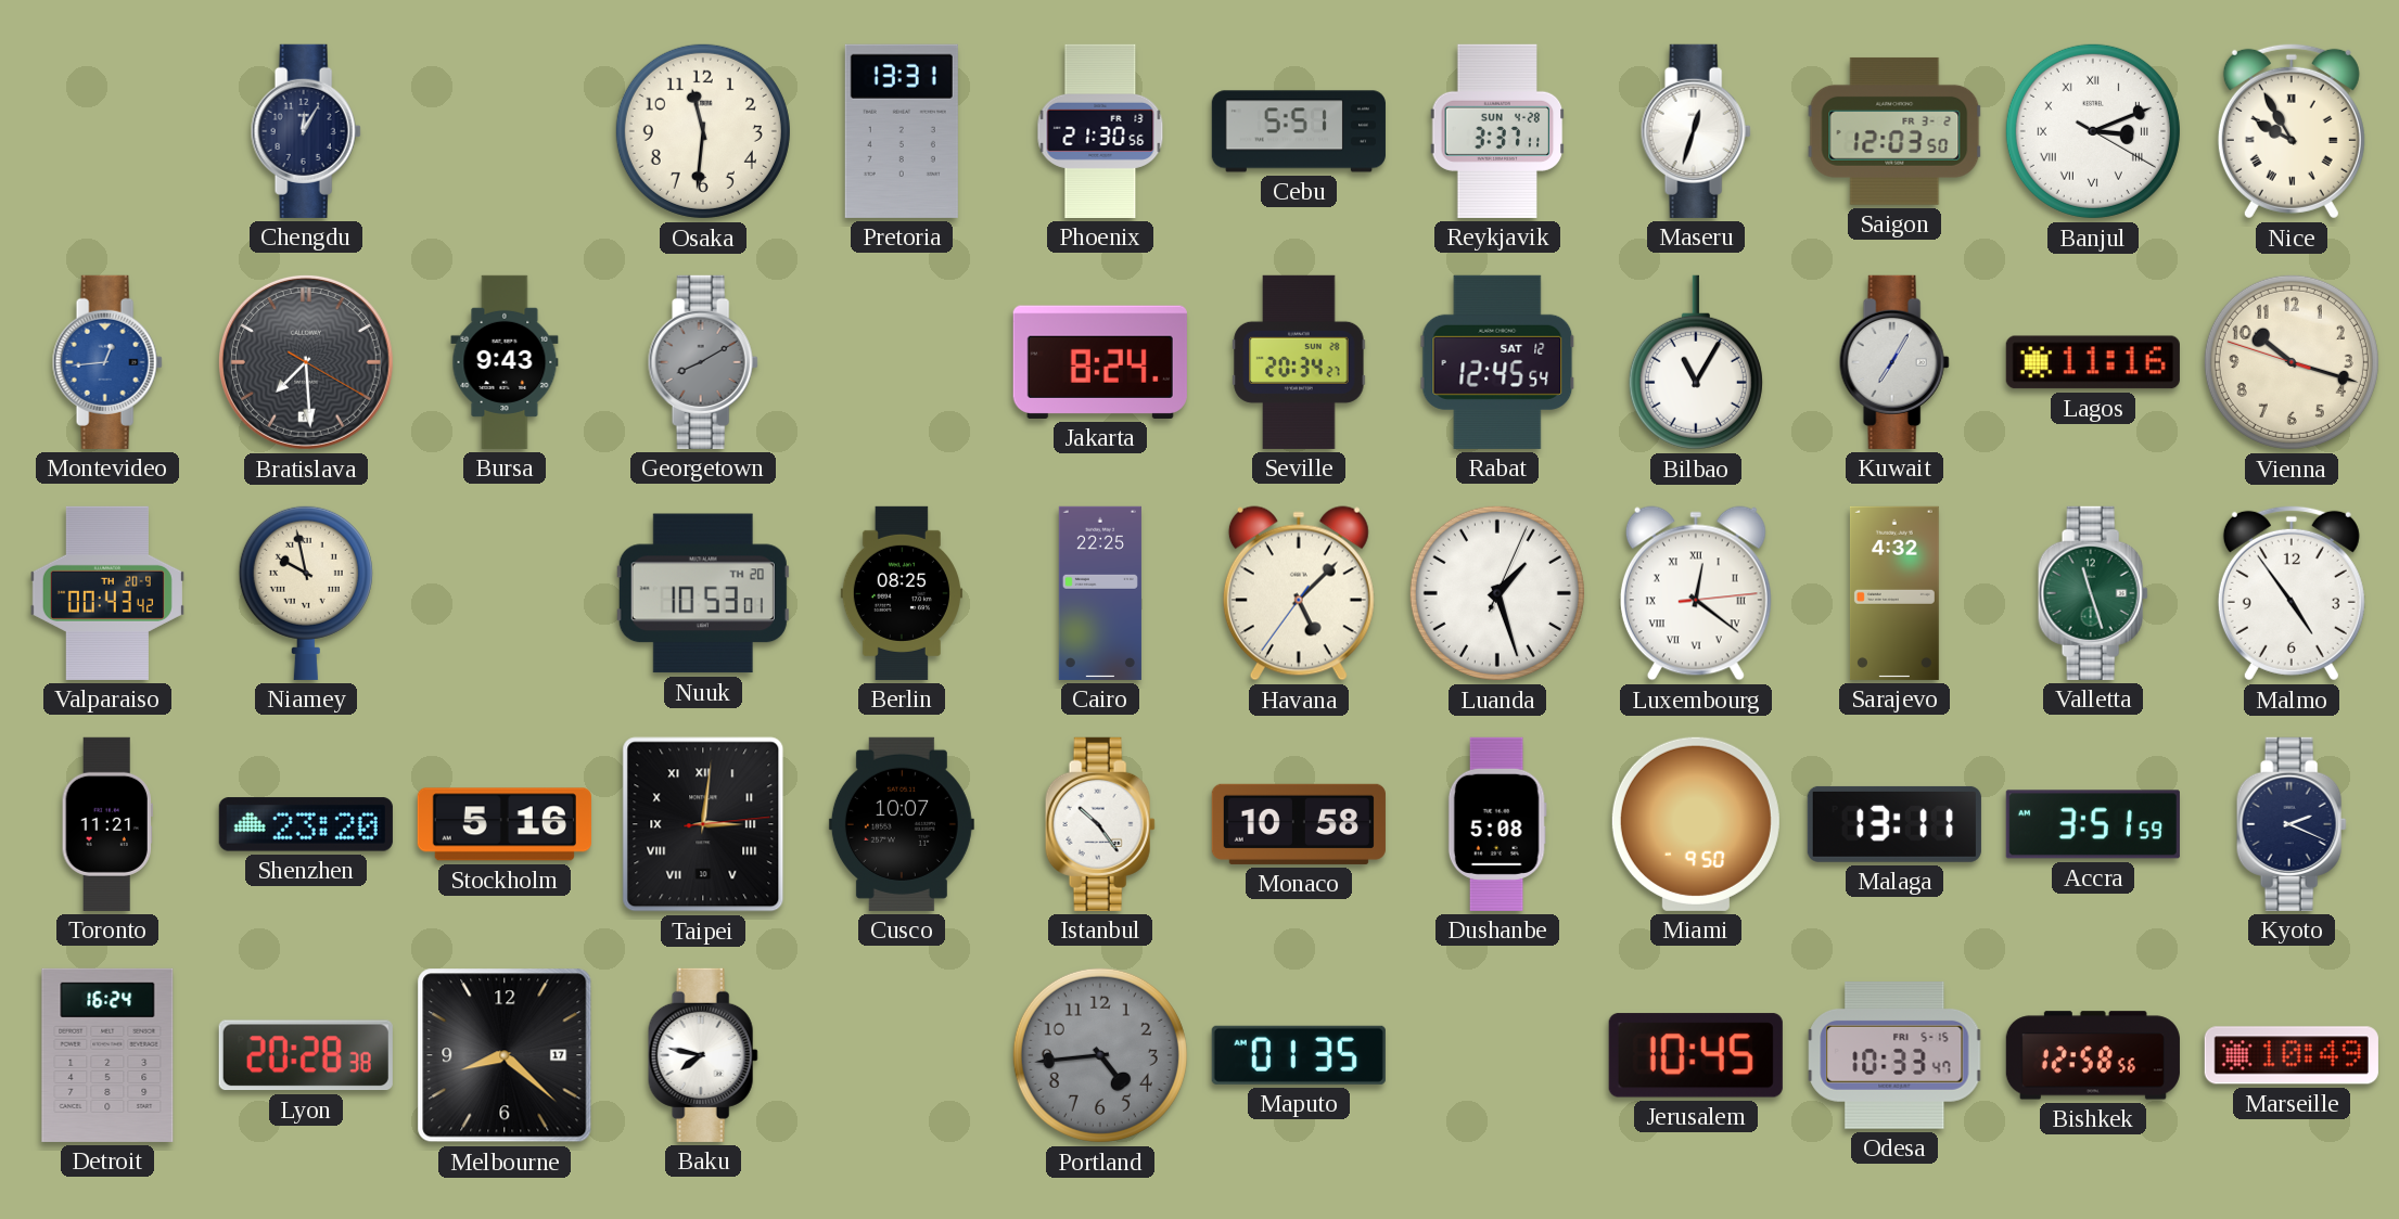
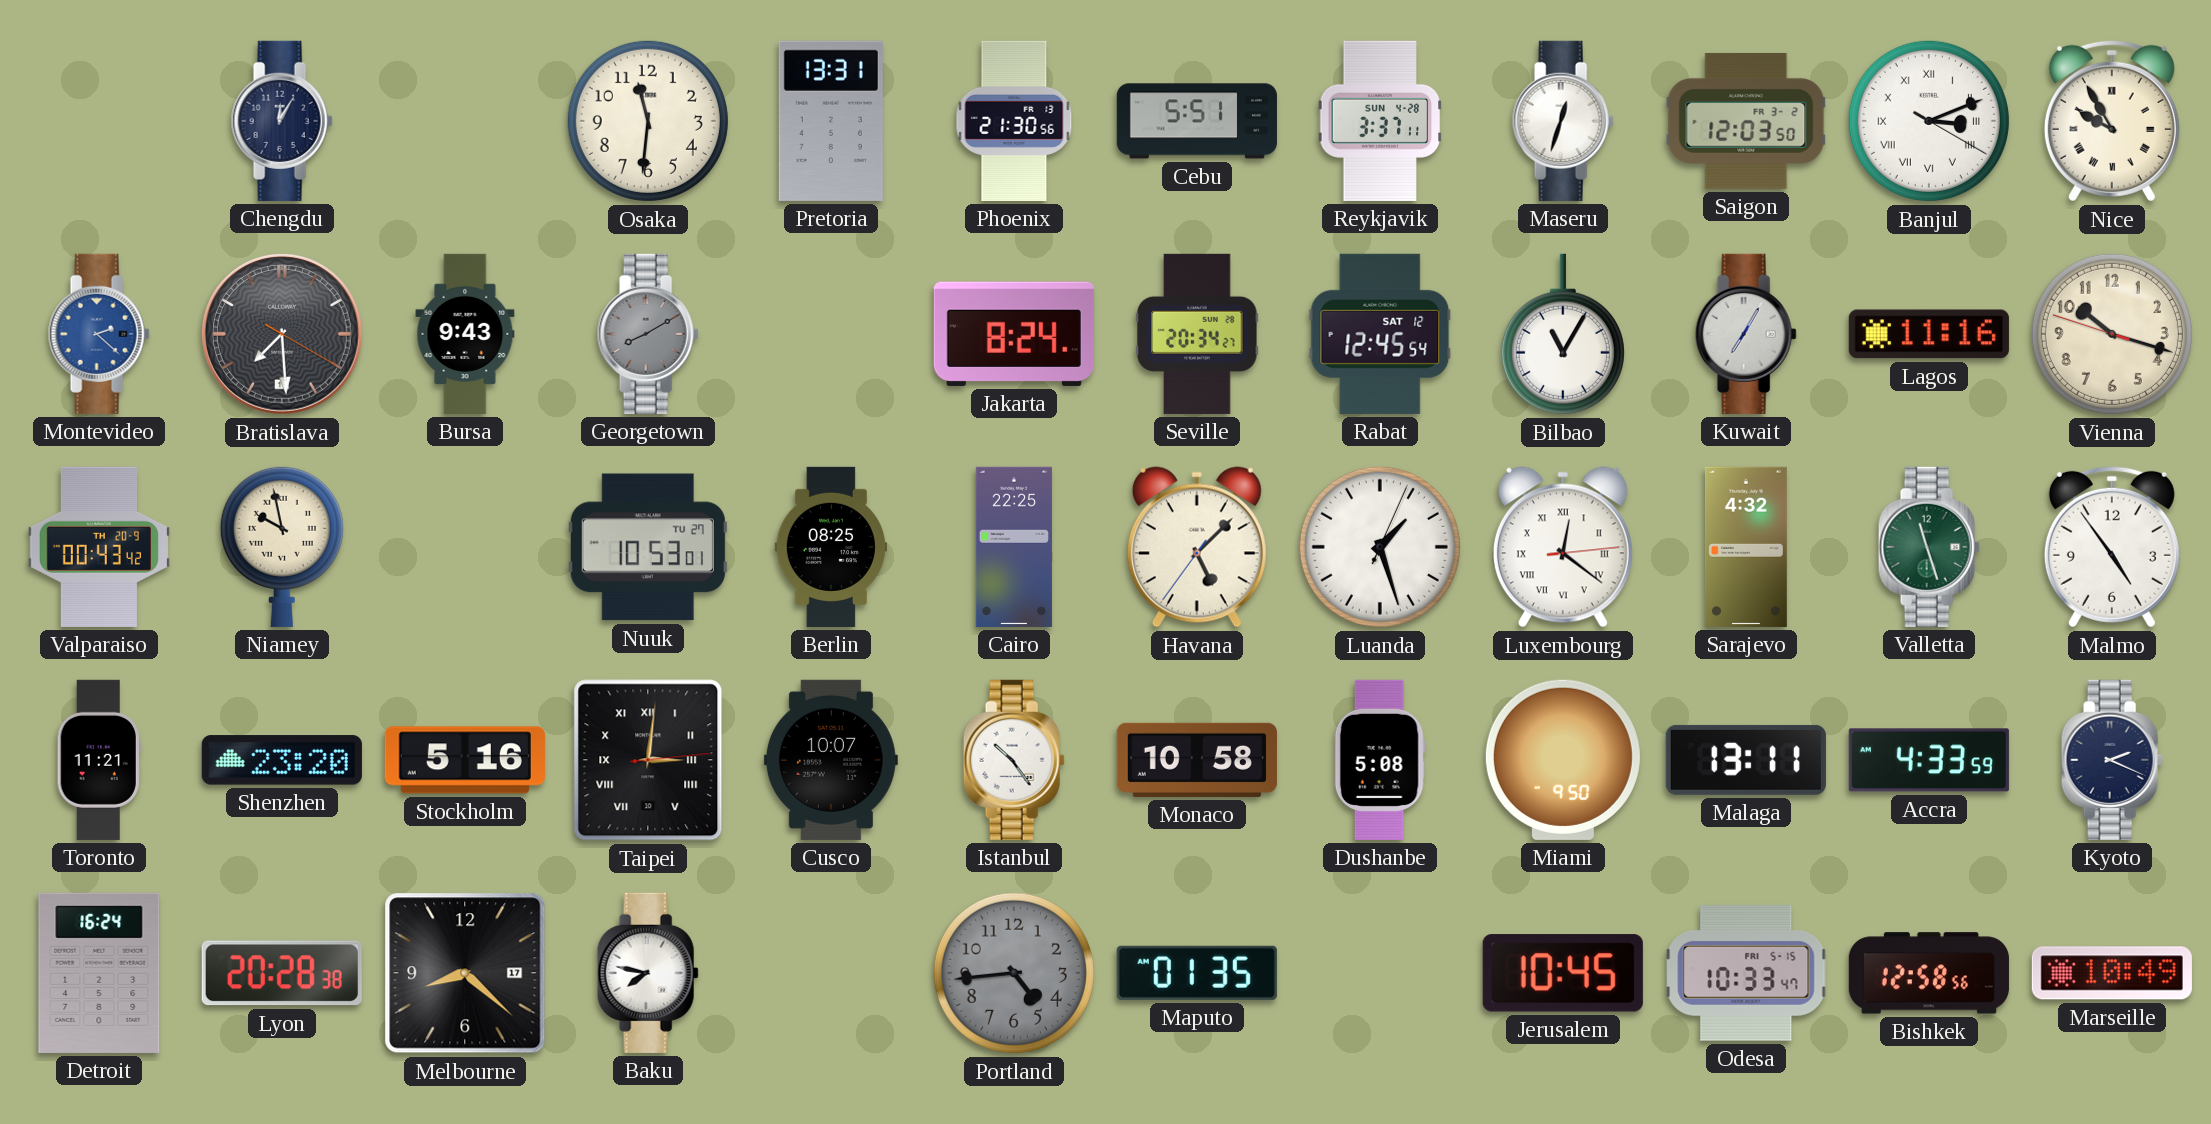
Montevideo: 12:44 -> 2:22 (99, 334)
Nuuk date: TH 20 -> TU 27 (648, 547)
Accra: 3:51 -> 4:33 (1929, 760)
